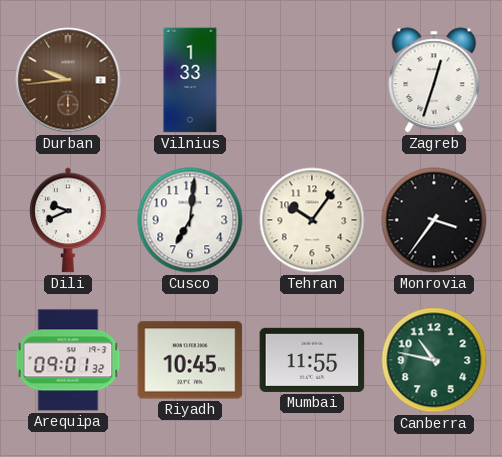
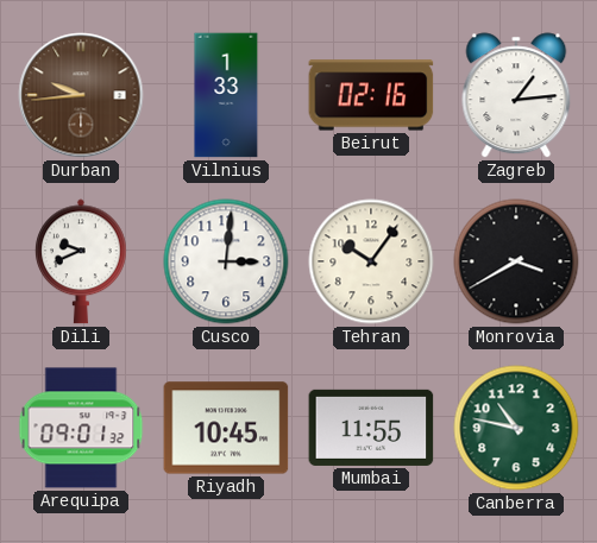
Beirut: none -> 02:16 (371, 95)
Zagreb: 12:33 -> 1:14 (516, 95)
Cusco: 7:01 -> 3:01 (226, 261)
Monrovia: 3:36 -> 3:40 (516, 261)
